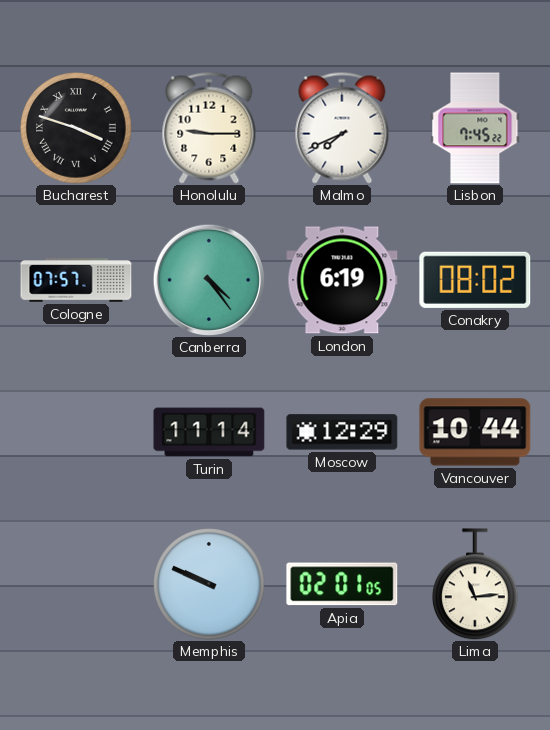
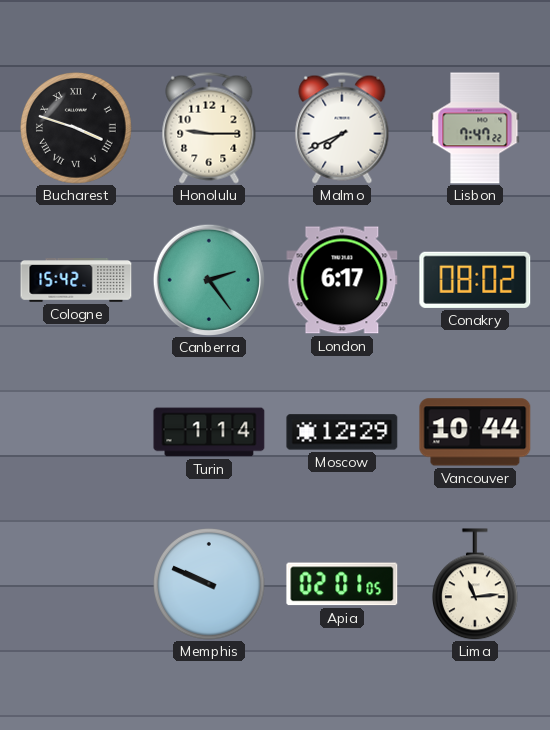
Lisbon: 7:45 -> 7:47 (475, 128)
Cologne: 07:57 -> 15:42 (76, 280)
Canberra: 4:24 -> 2:24 (208, 279)
London: 6:19 -> 6:17 (342, 280)
Turin: 11:14 -> 1:14 (209, 432)
